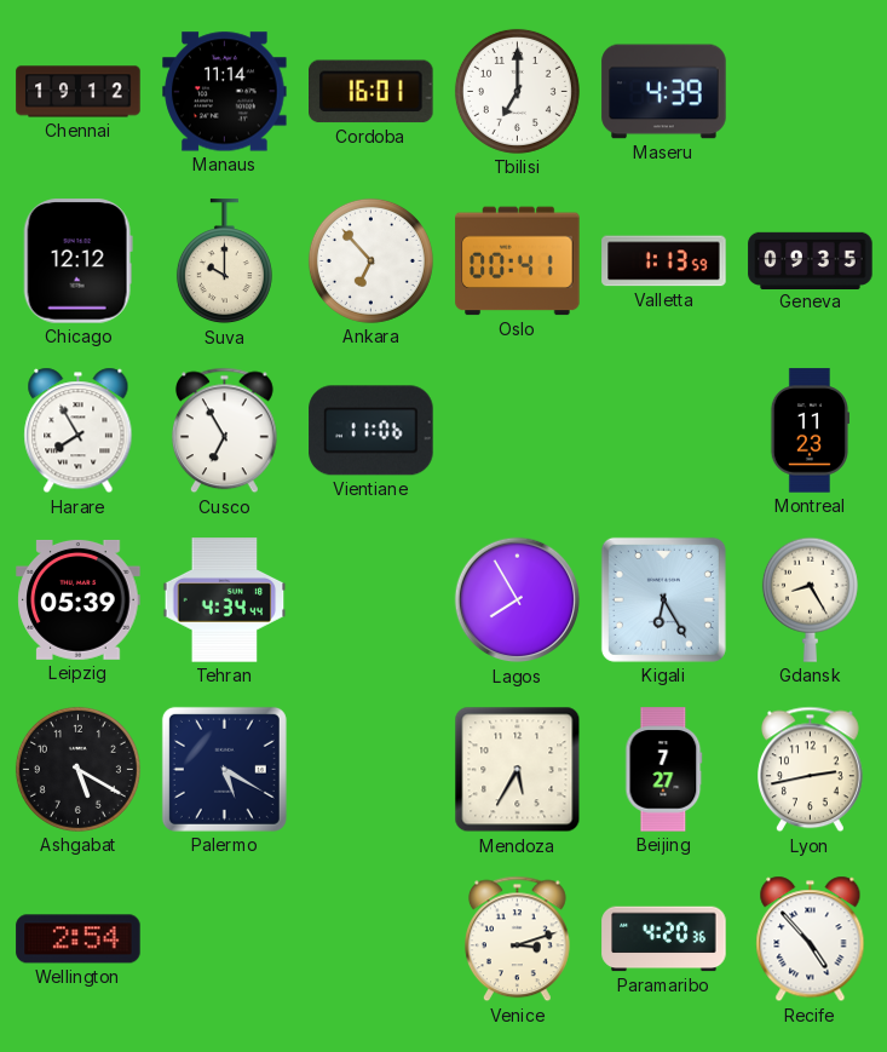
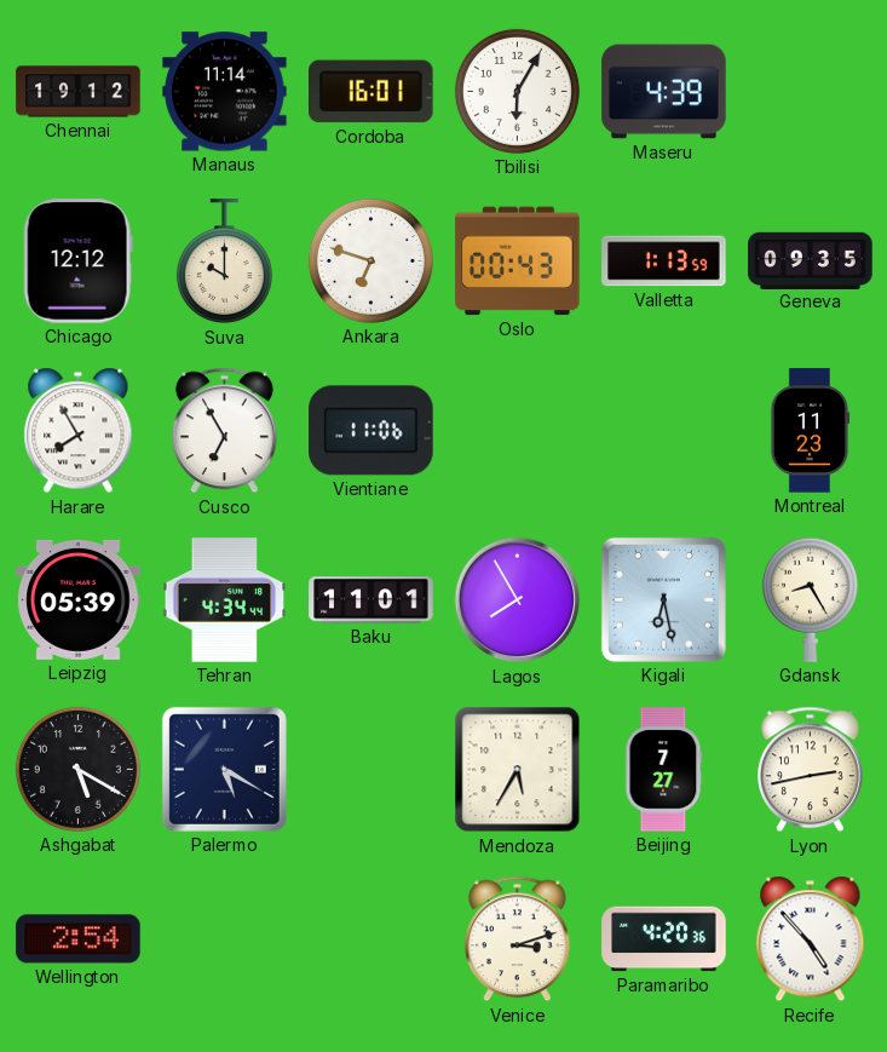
Tbilisi: 7:00 -> 6:05 (517, 91)
Ankara: 6:53 -> 6:48 (370, 260)
Oslo: 00:41 -> 00:43 (518, 261)
Baku: none -> 11:01 (371, 600)
Kigali: 6:25 -> 6:28 (663, 599)
